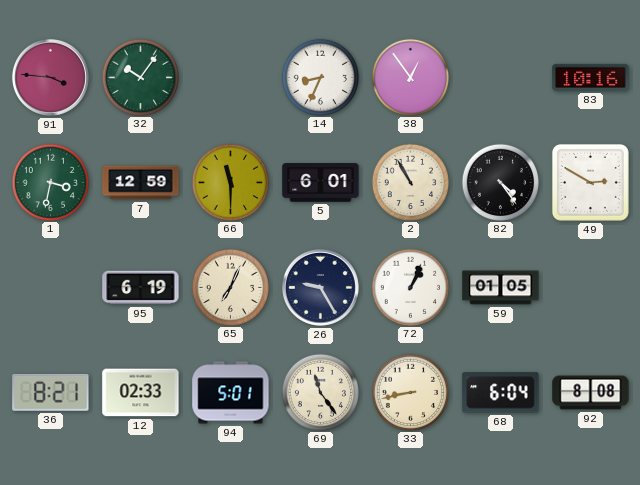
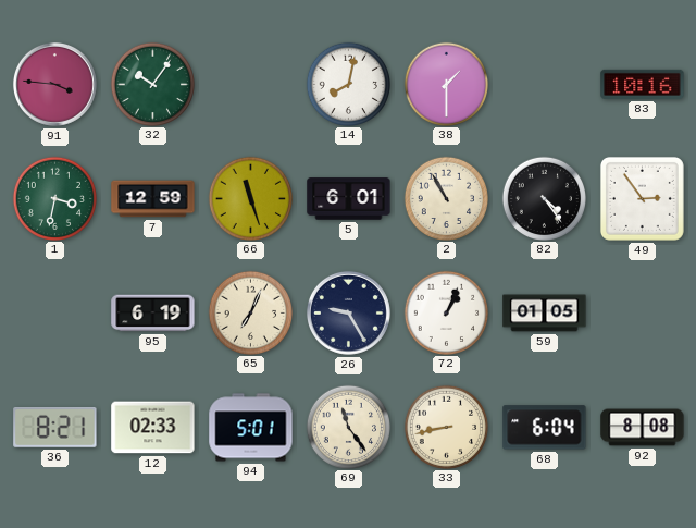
14: 8:34 -> 8:02 (348, 84)
38: 12:54 -> 1:30 (446, 84)
66: 11:30 -> 11:27 (250, 198)
49: 2:50 -> 2:54 (642, 198)
